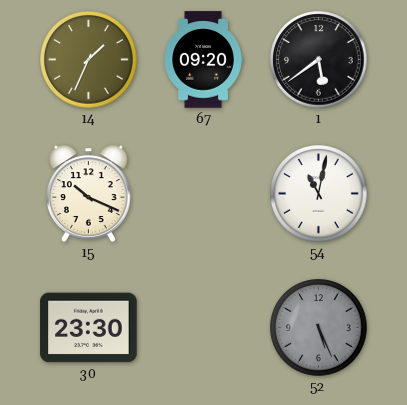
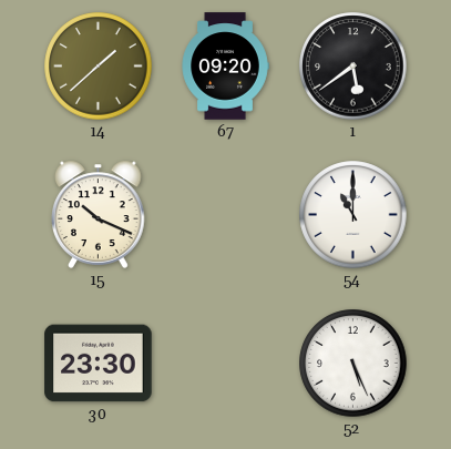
14: 1:34 -> 1:38 (99, 67)
54: 11:02 -> 11:00 (353, 215)
52 dial: grey -> white (353, 364)
